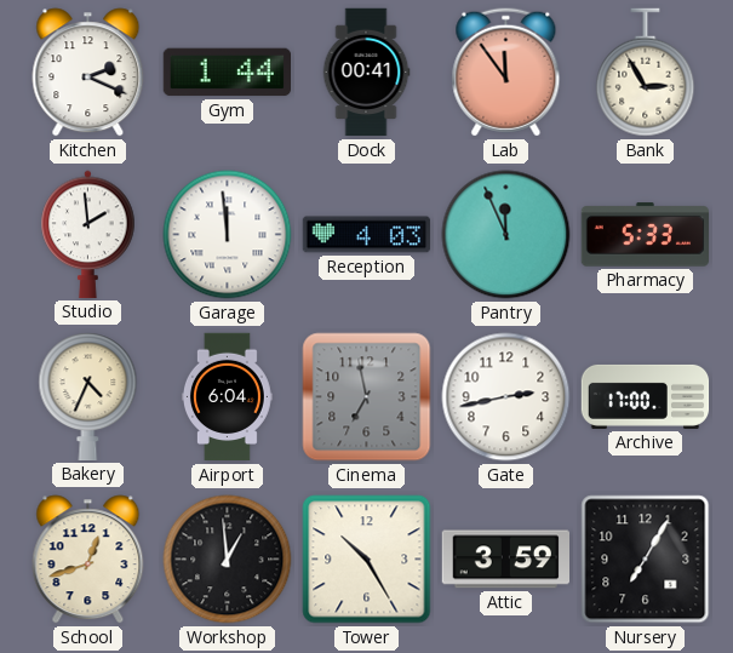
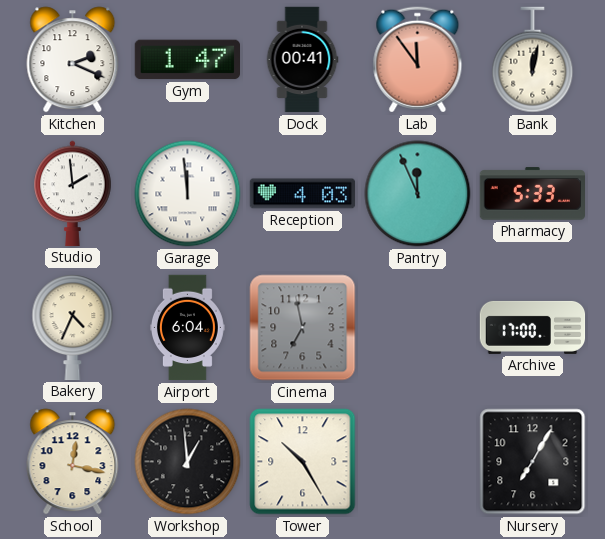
Gym: 1:44 -> 1:47 (187, 60)
Bank: 2:55 -> 12:02 (533, 60)
Gate: 2:43 -> none (506, 397)
School: 12:42 -> 12:17 (73, 462)
Attic: 3:59 -> none (505, 560)
